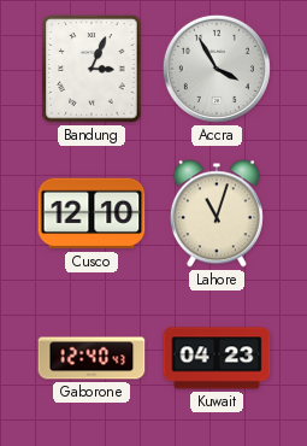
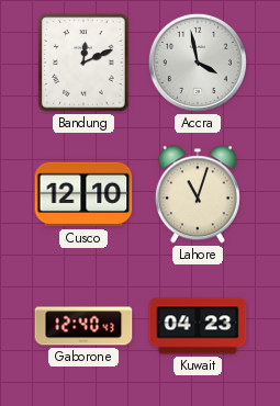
Bandung: 3:04 -> 12:11 (83, 63)
Accra: 3:55 -> 3:58 (198, 63)
